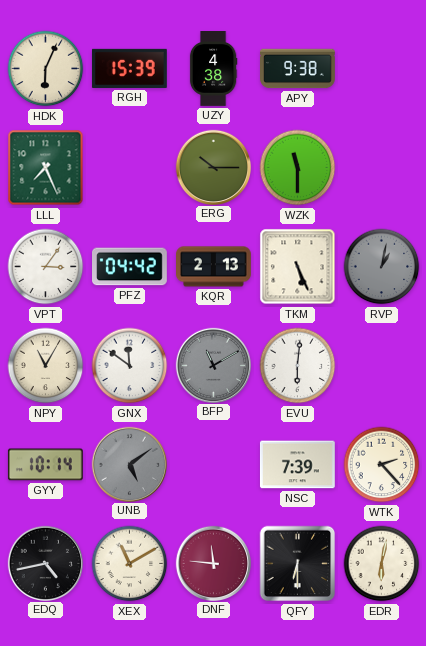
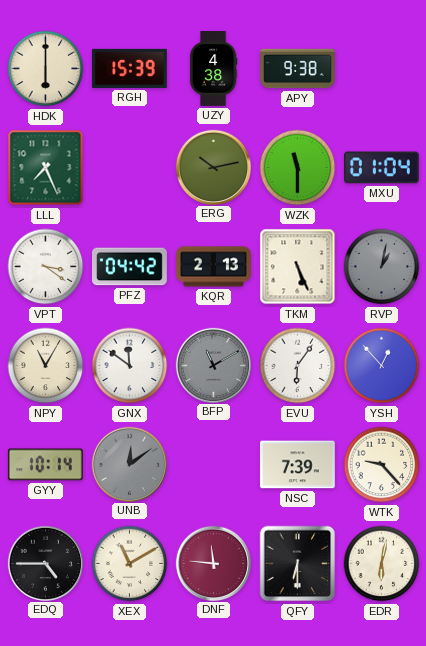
HDK: 6:04 -> 6:00 (46, 69)
ERG: 10:15 -> 10:13 (213, 167)
MXU: none -> 01:04 (381, 168)
VPT: 3:06 -> 3:21 (46, 267)
EVU: 6:01 -> 6:06 (298, 366)
YSH: none -> 12:53 (382, 366)
UNB: 5:09 -> 12:09 (129, 464)
WTK: 2:23 -> 9:23 (382, 465)
EDQ: 4:43 -> 4:45 (45, 563)
